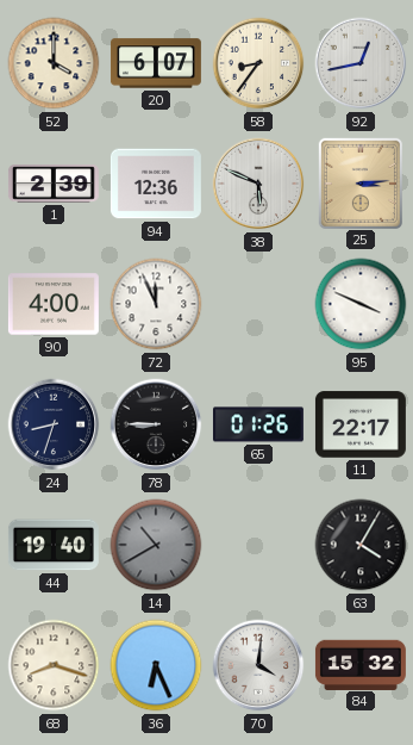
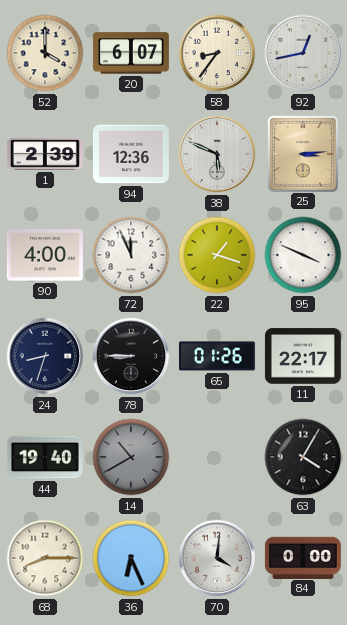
22: none -> 1:18 (217, 255)
68: 8:18 -> 8:15 (45, 558)
84: 15:32 -> 0:00 (303, 557)
